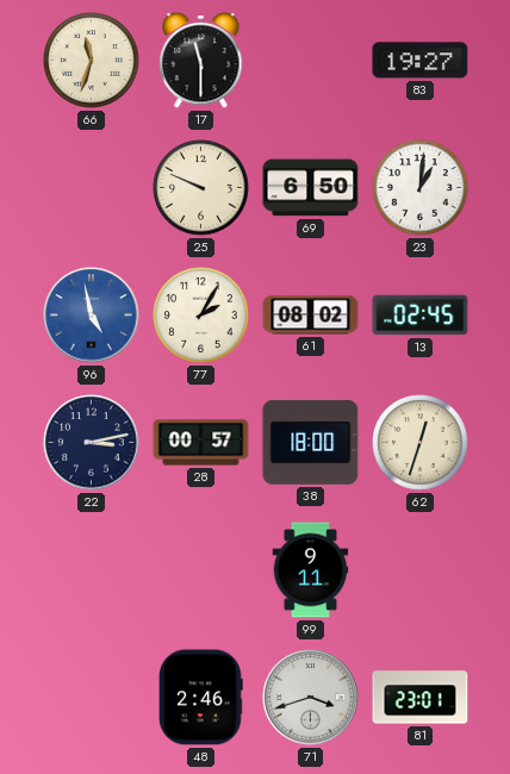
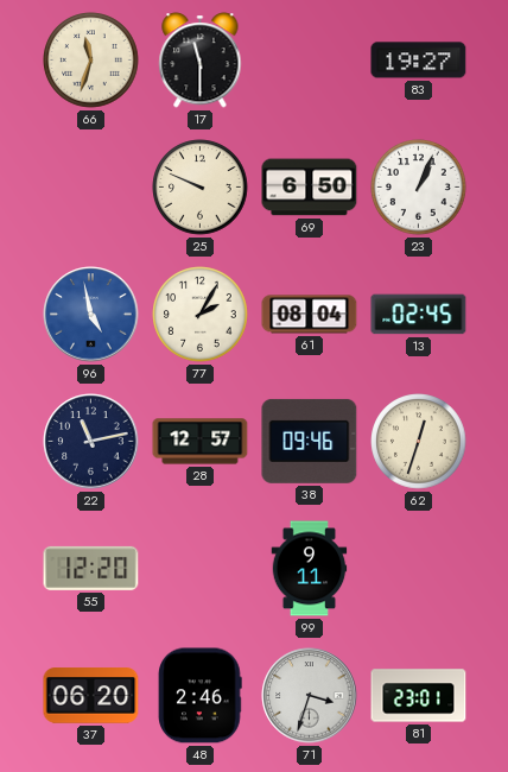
23: 1:01 -> 1:04 (419, 188)
61: 08:02 -> 08:04 (310, 315)
22: 3:13 -> 11:13 (91, 442)
28: 00:57 -> 12:57 (201, 442)
38: 18:00 -> 09:46 (310, 441)
55: none -> 12:20 (91, 568)
37: none -> 06:20 (91, 696)
71: 3:42 -> 3:33 (310, 696)
